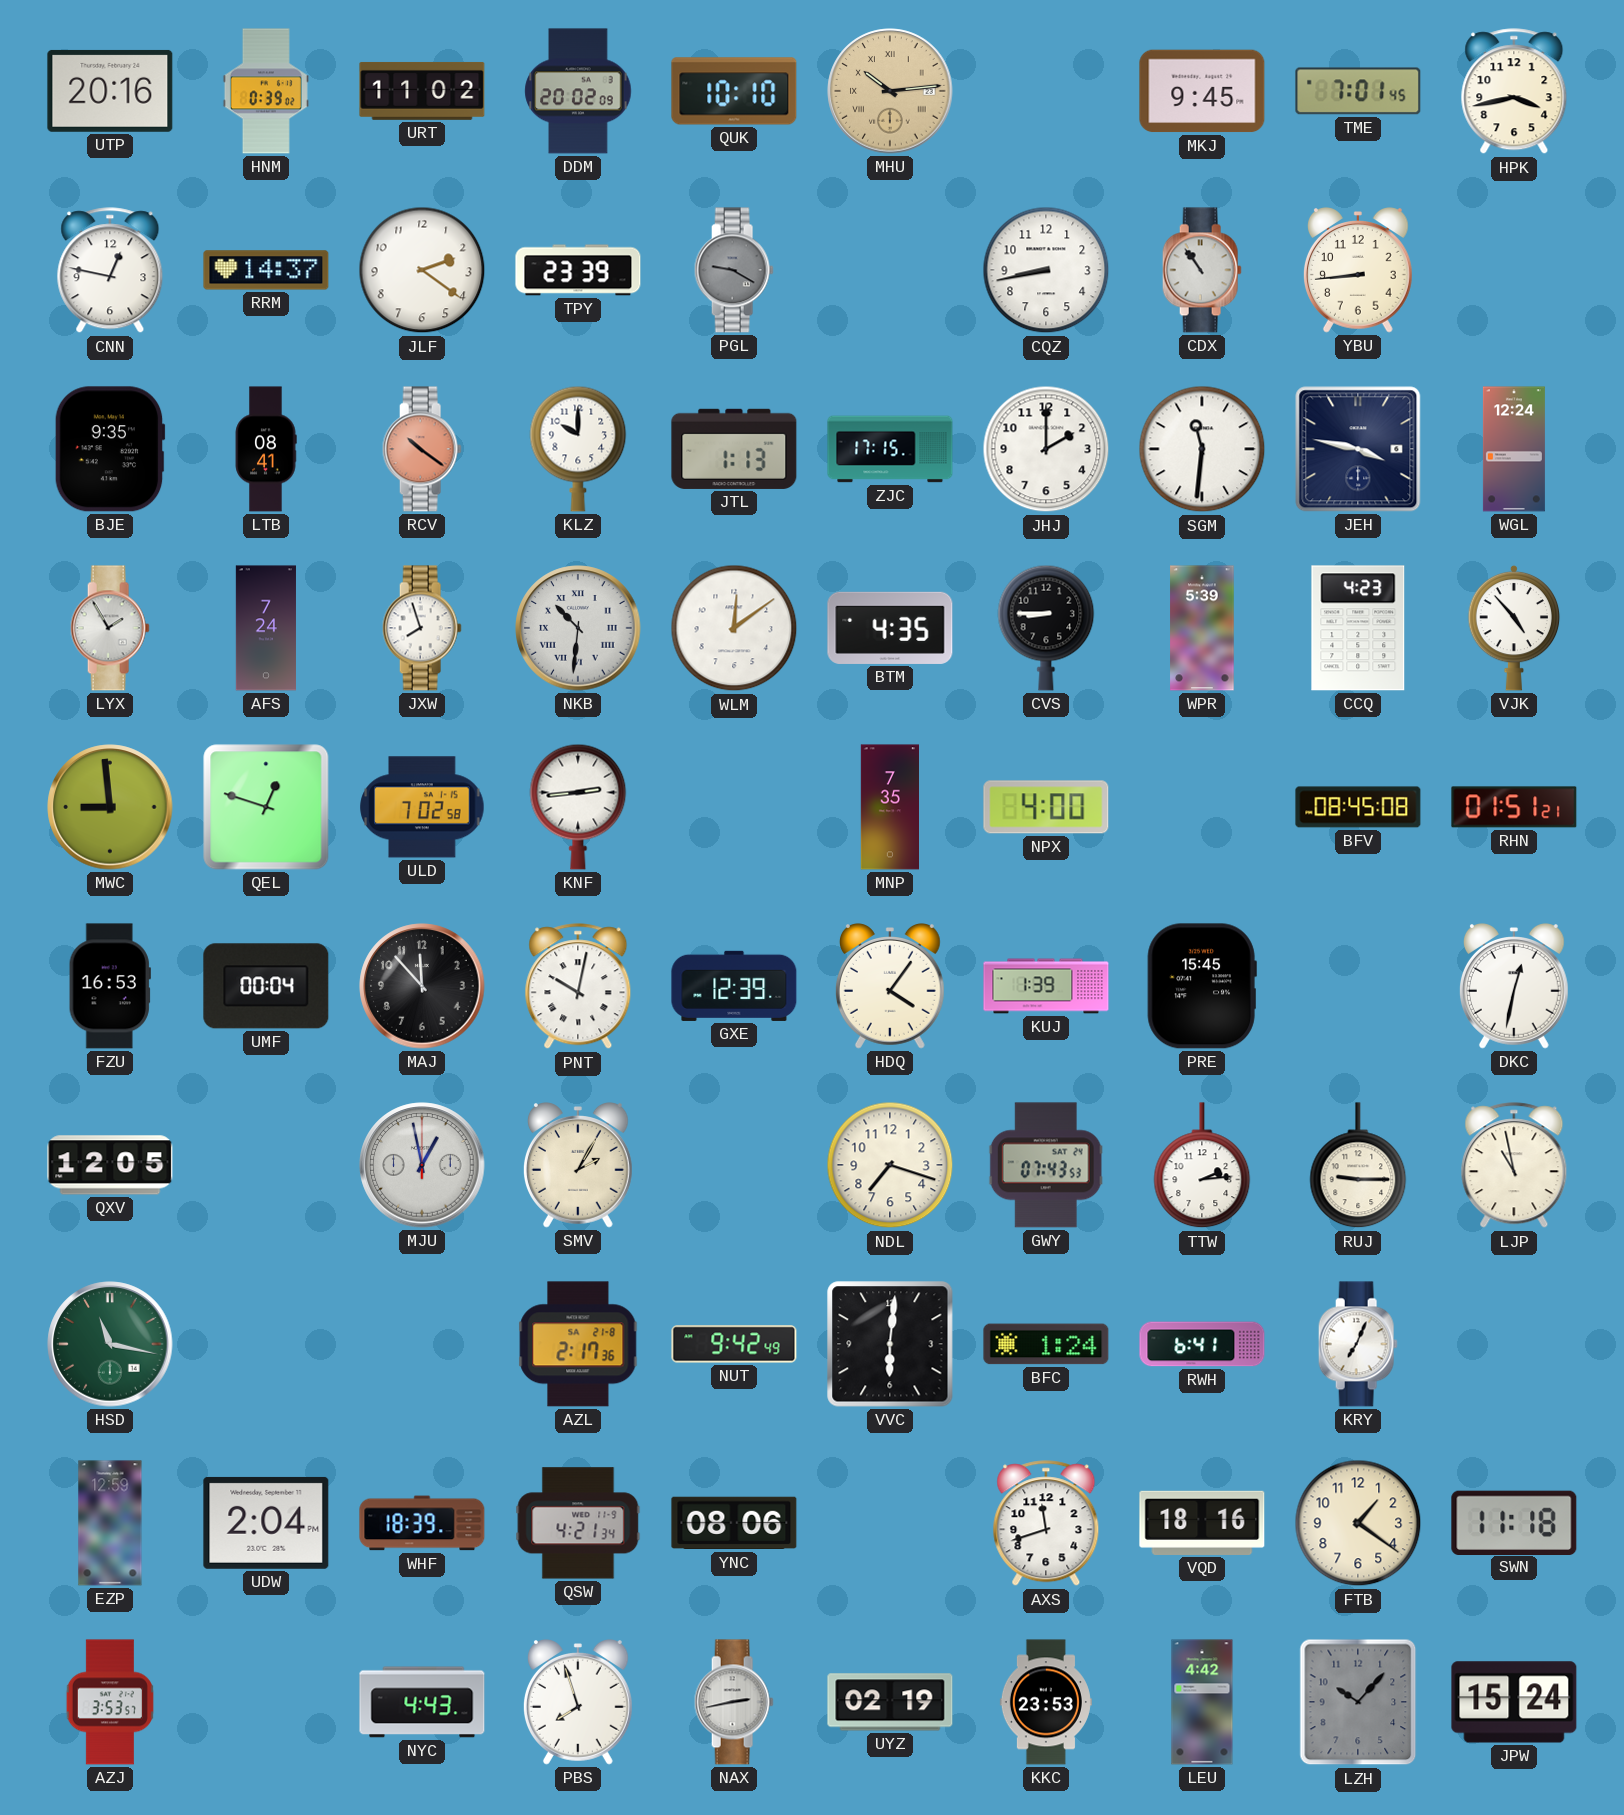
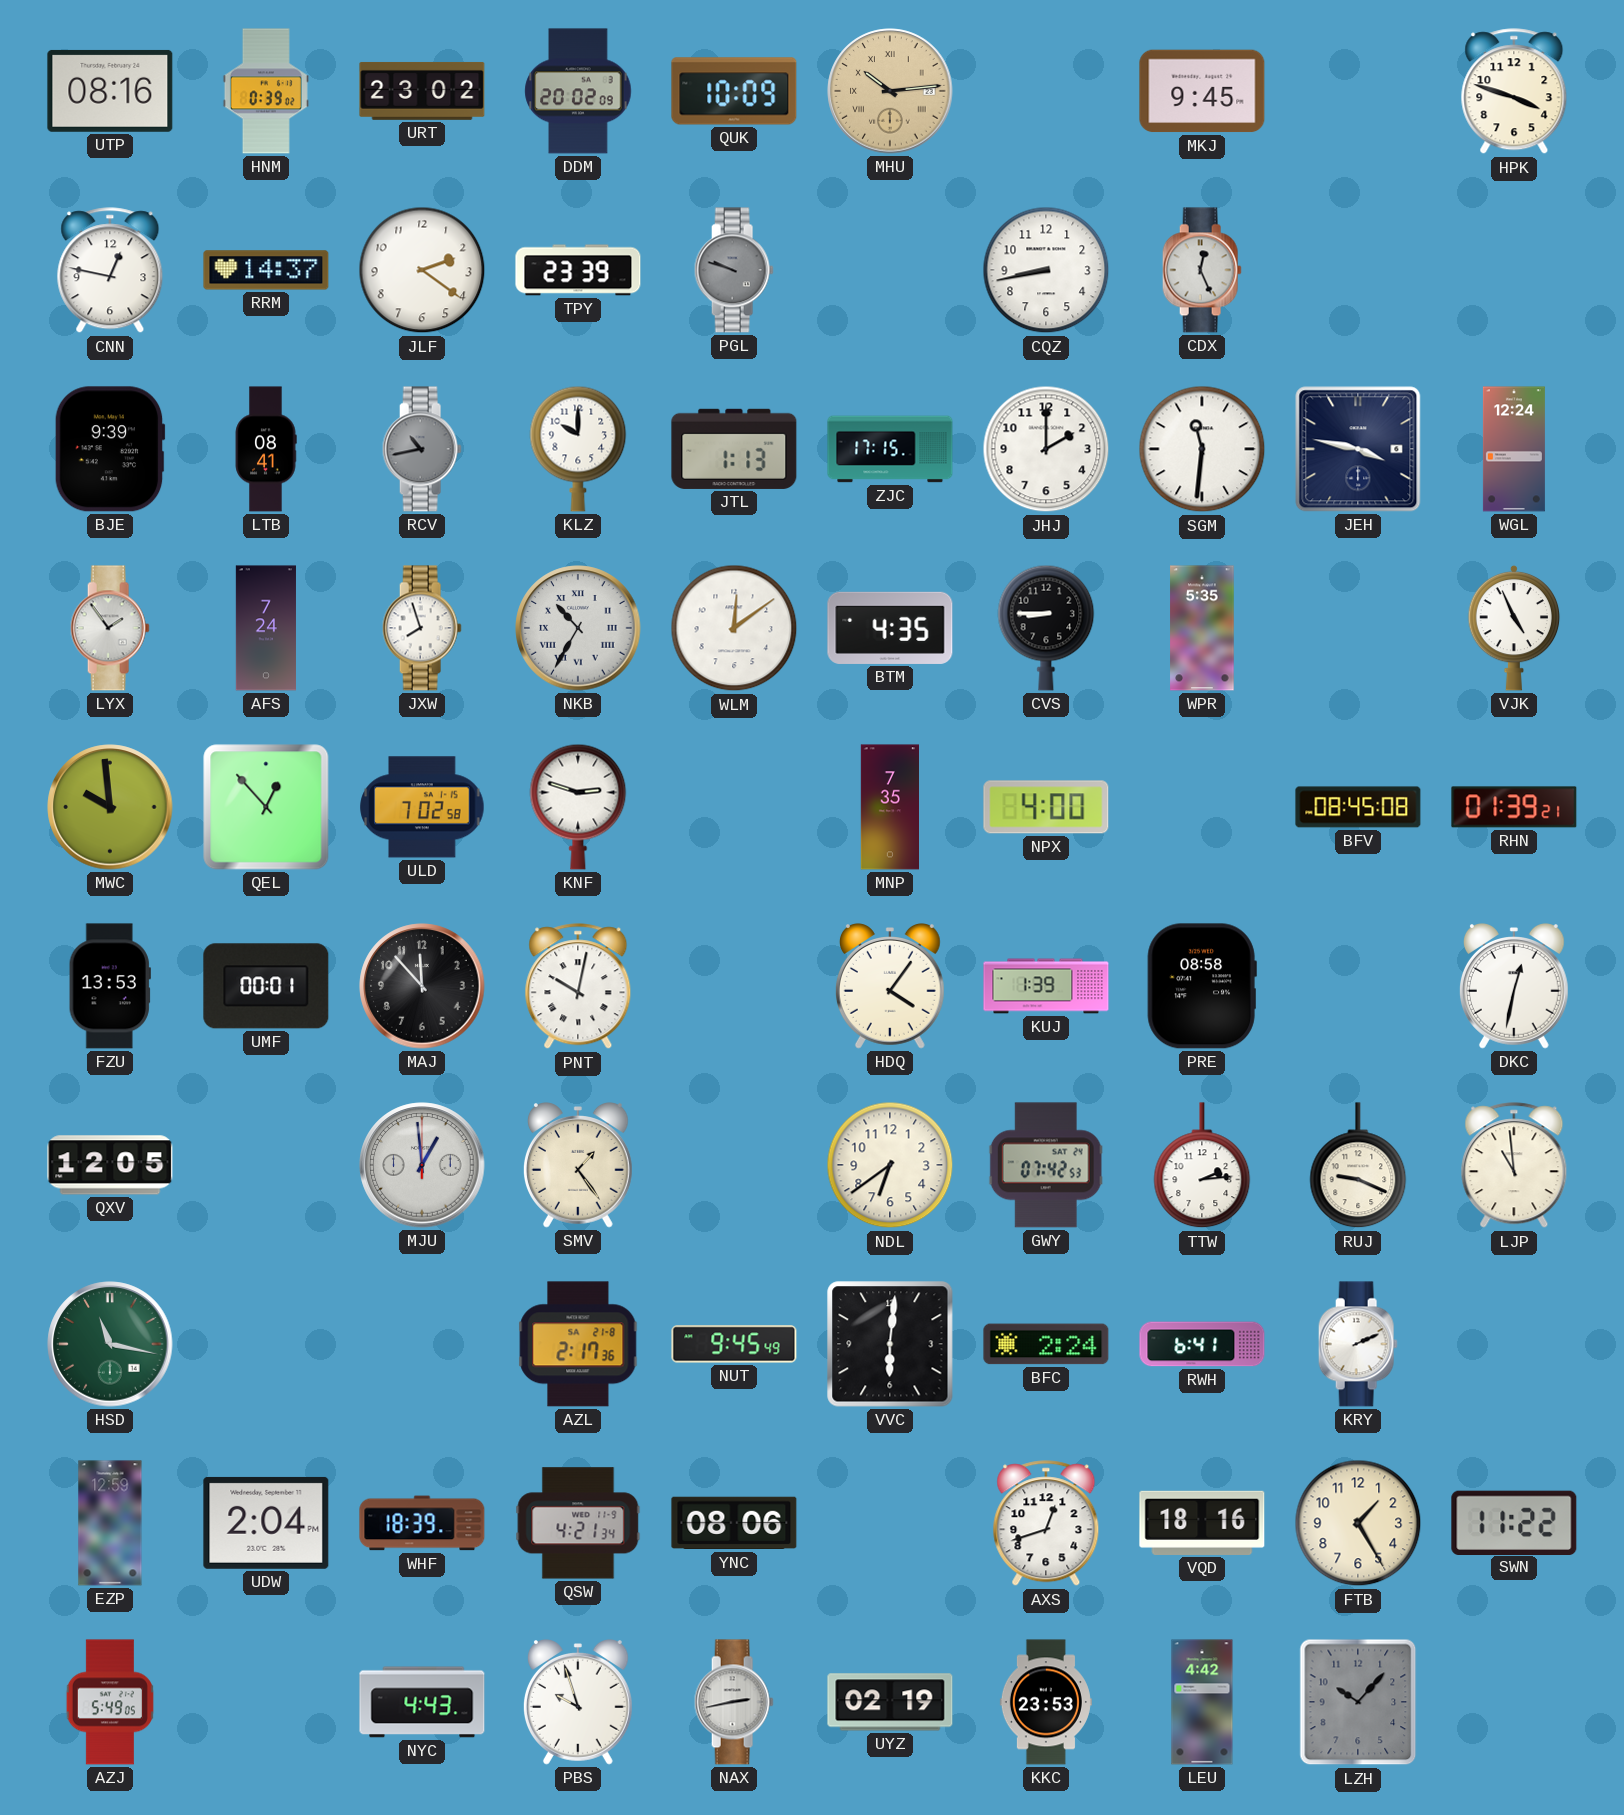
UTP: 20:16 -> 08:16 (110, 91)
URT: 11:02 -> 23:02 (422, 91)
QUK: 10:10 -> 10:09 (734, 91)
TME: 7:01 -> none (1358, 91)
HPK: 3:43 -> 3:48 (1514, 92)
PGL: 9:20 -> 9:48 (734, 270)
CDX: 10:54 -> 12:26 (1202, 270)
YBU: 8:44 -> none (1358, 270)
BJE: 9:35 -> 9:39 (110, 449)
RCV: 10:21 -> 10:43 (422, 449)
RCV dial: salmon -> grey (422, 449)
LYX: 1:55 -> 1:54 (110, 628)
NKB: 10:31 -> 10:35 (578, 628)
WPR: 5:39 -> 5:35 (1202, 628)
CCQ: 4:23 -> none (1358, 628)
VJK: 4:53 -> 4:56 (1514, 628)
MWC: 8:59 -> 9:59 (110, 807)
QEL: 12:48 -> 12:53 (266, 807)
KNF: 2:44 -> 2:48 (578, 807)
RHN: 01:51 -> 01:39 (1514, 807)
FZU: 16:53 -> 13:53 (110, 986)
UMF: 00:04 -> 00:01 (266, 986)
GXE: 12:39 -> none (734, 986)
PRE: 15:45 -> 08:58 (1202, 986)
MJU: 12:58 -> 12:59 (422, 1165)
SMV: 2:05 -> 1:24 (578, 1165)
NDL: 7:18 -> 6:39 (890, 1165)
GWY: 07:43 -> 07:42 (1046, 1165)
RUJ: 9:15 -> 9:19 (1358, 1166)
LJP: 10:58 -> 10:59 (1514, 1166)
NUT: 9:42 -> 9:45 (734, 1344)
BFC: 1:24 -> 2:24 (1046, 1344)
KRY: 7:04 -> 2:11 (1358, 1344)
AXS: 11:42 -> 12:42 (1046, 1524)
FTB: 1:21 -> 1:25 (1358, 1523)
SWN: 11:18 -> 11:22 (1514, 1522)
AZJ: 3:53 -> 5:49 (110, 1702)
PBS: 7:57 -> 9:57 (578, 1702)
JPW: 15:24 -> none (1514, 1702)
